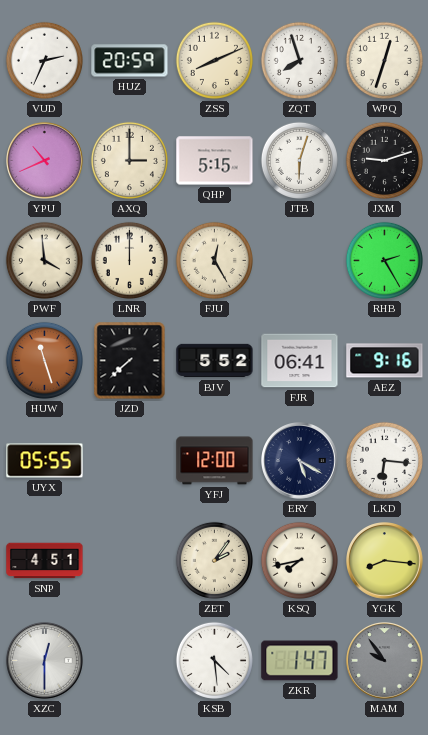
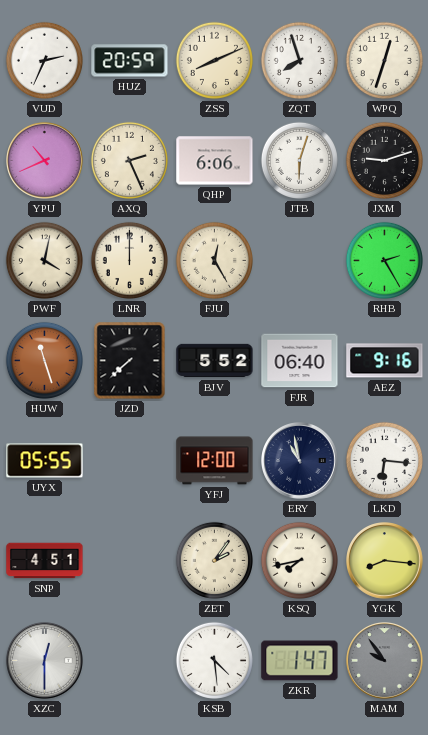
AXQ: 3:00 -> 2:26 (129, 160)
QHP: 5:15 -> 6:06 (215, 161)
PWF: 3:59 -> 4:02 (44, 260)
FJR: 06:41 -> 06:40 (300, 361)
ERY: 5:20 -> 10:58 (300, 461)
